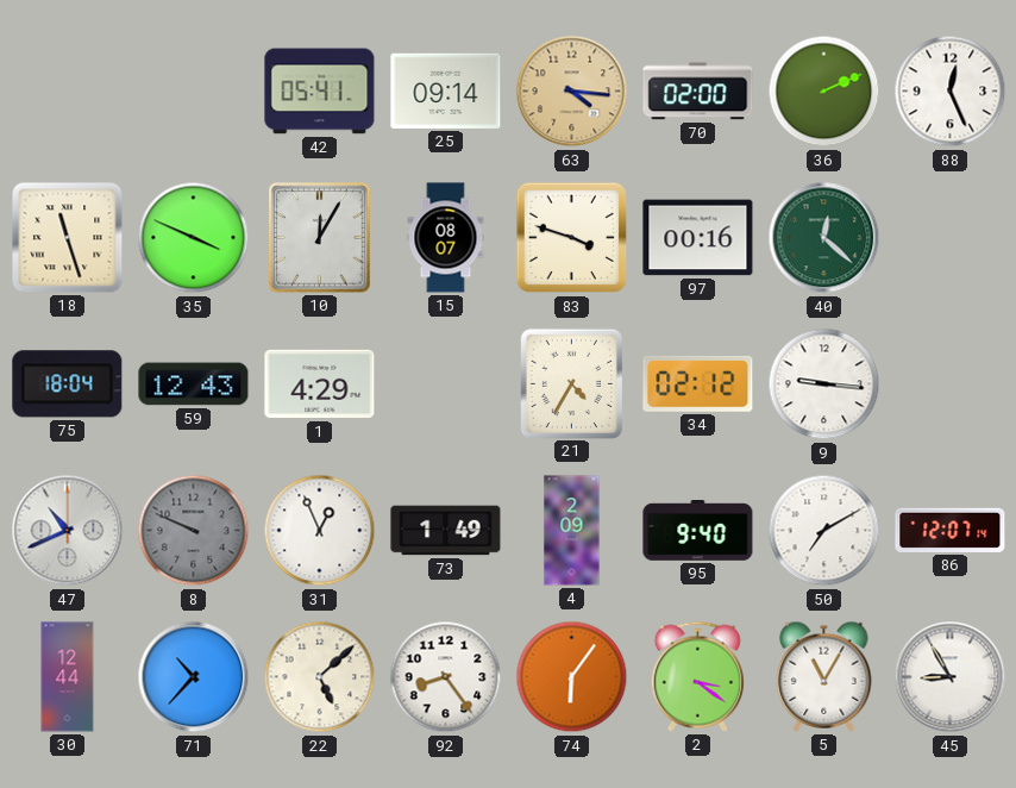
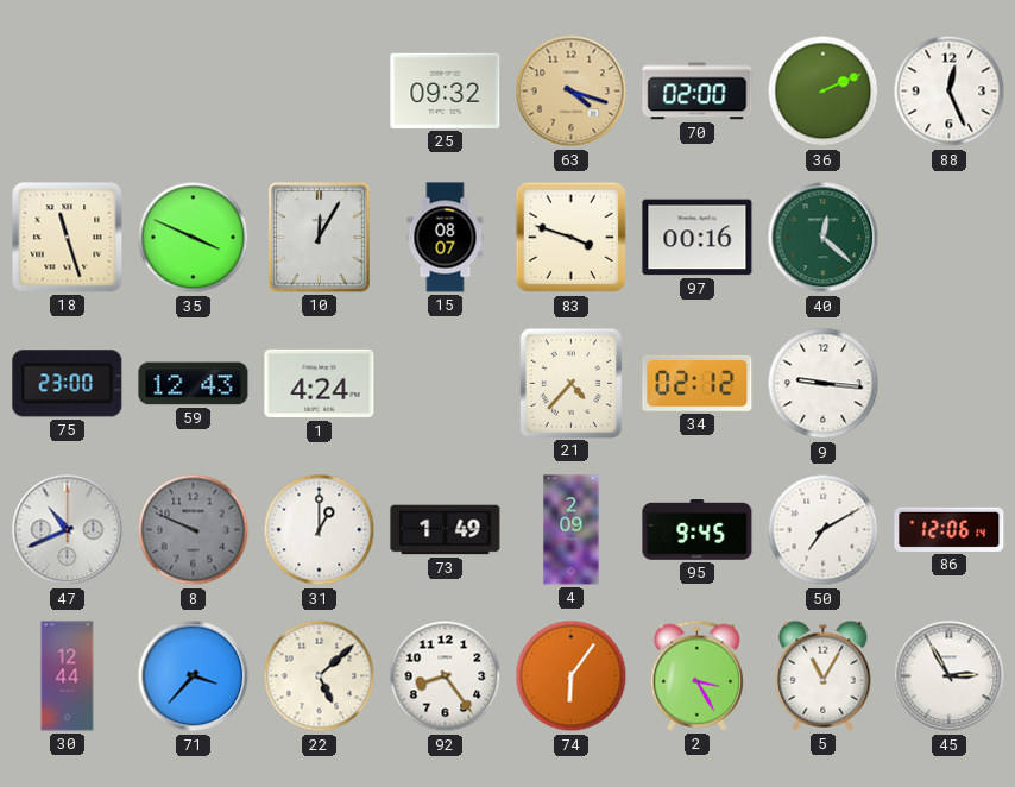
42: 05:41 -> none (320, 92)
25: 09:14 -> 09:32 (446, 90)
63: 4:16 -> 4:18 (572, 92)
75: 18:04 -> 23:00 (68, 384)
1: 4:29 -> 4:24 (320, 384)
21: 4:35 -> 4:37 (570, 383)
31: 12:56 -> 1:00 (320, 530)
95: 9:40 -> 9:45 (698, 530)
86: 12:07 -> 12:06 (950, 529)
71: 10:37 -> 3:37 (194, 676)
2: 3:21 -> 3:25 (696, 675)
45: 8:55 -> 2:55 (950, 676)
